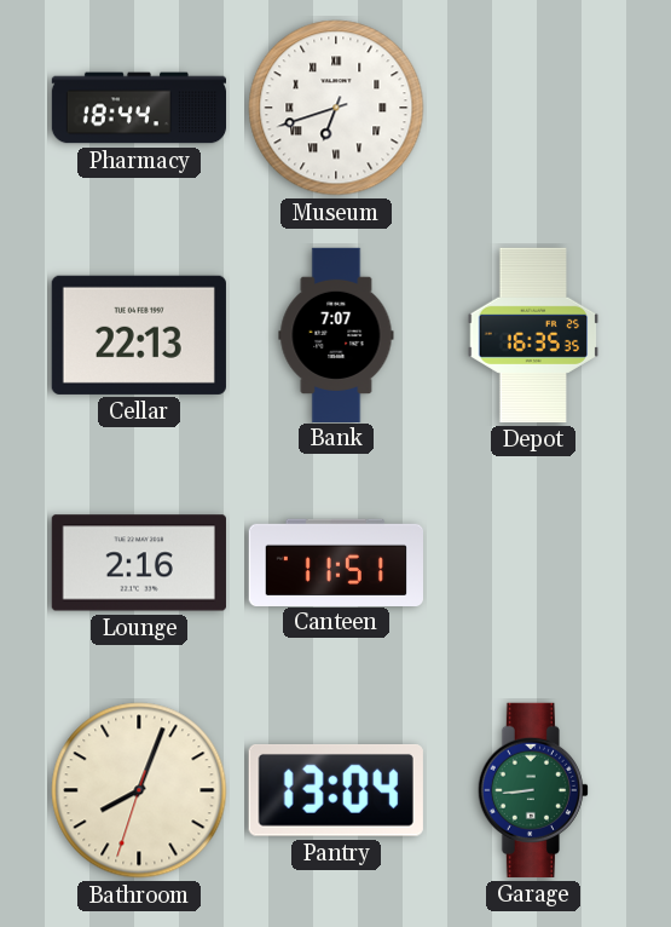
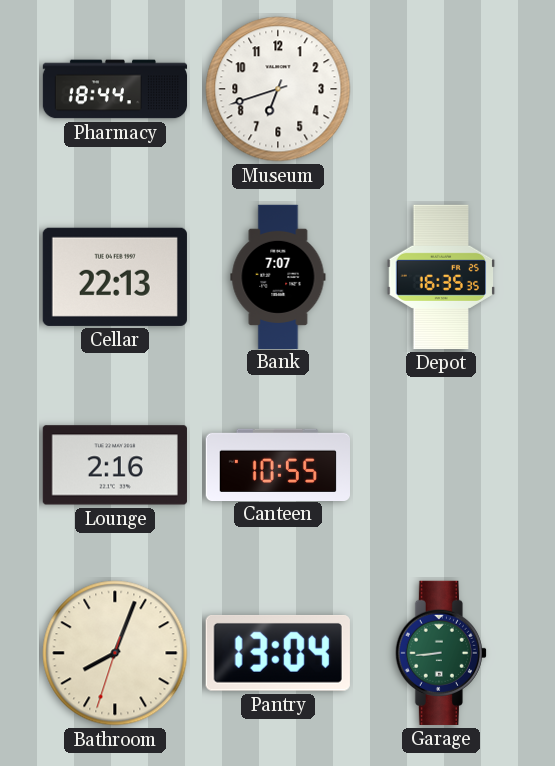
Museum numerals: Roman -> Arabic (278, 89)
Canteen: 11:51 -> 10:55 (277, 464)
